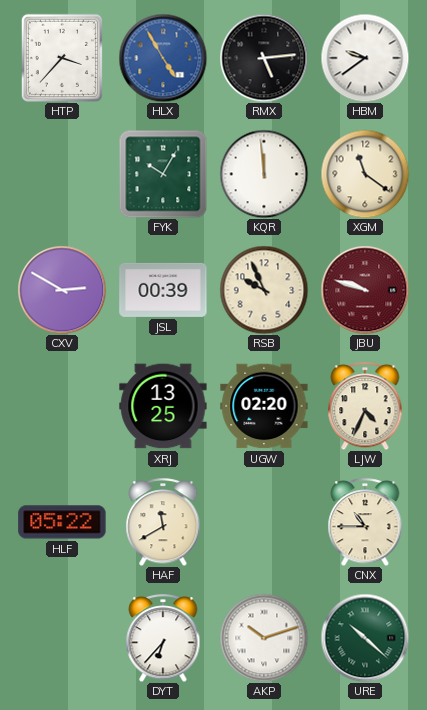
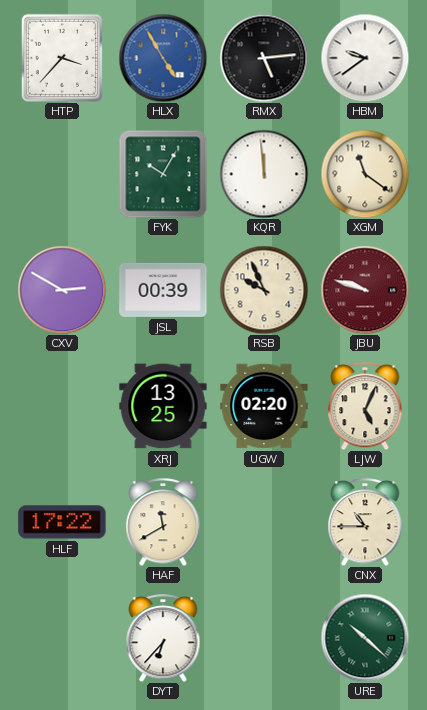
LJW: 4:34 -> 5:04 (365, 406)
HLF: 05:22 -> 17:22 (62, 522)
AKP: 10:12 -> none (264, 638)
